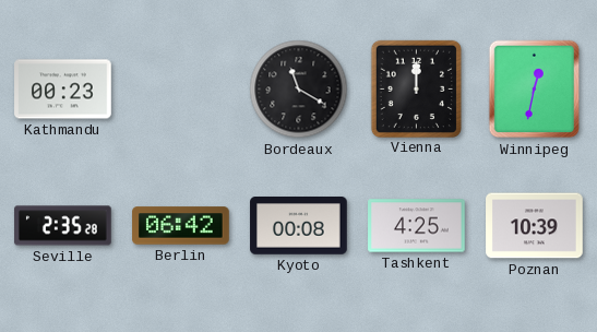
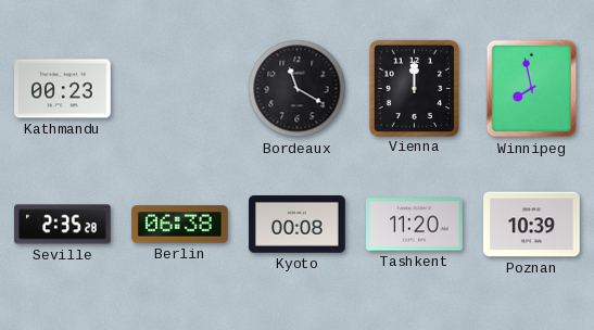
Winnipeg: 12:32 -> 7:58 (532, 89)
Berlin: 06:42 -> 06:38 (180, 225)
Tashkent: 4:25 -> 11:20 (415, 225)
